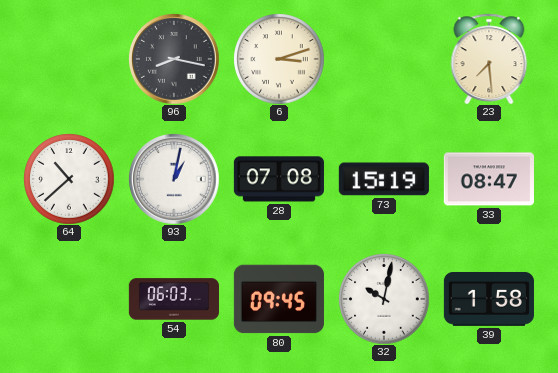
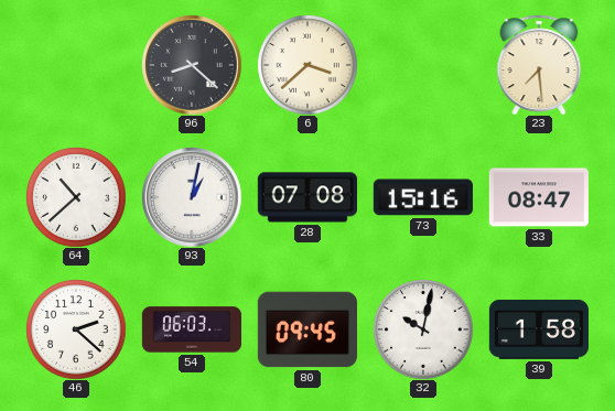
96: 8:17 -> 8:22 (192, 65)
6: 3:12 -> 3:38 (307, 65)
73: 15:19 -> 15:16 (423, 197)
46: none -> 2:22 (76, 329)
